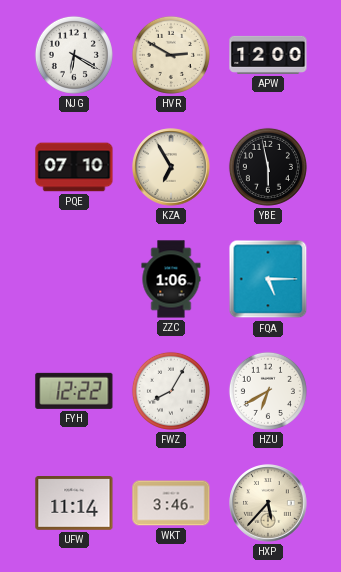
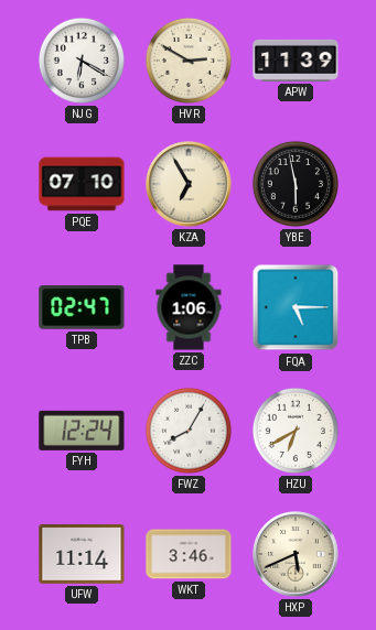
APW: 12:00 -> 11:39 (296, 61)
TPB: none -> 02:47 (82, 308)
FYH: 12:22 -> 12:24 (82, 431)
HXP: 5:37 -> 5:41 (296, 554)
